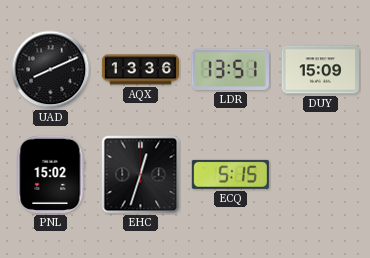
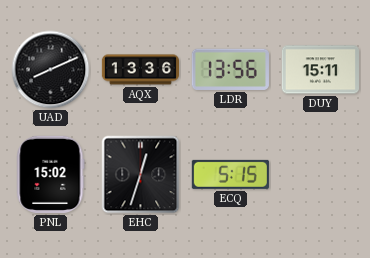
LDR: 13:51 -> 13:56 (230, 69)
DUY: 15:09 -> 15:11 (320, 70)
